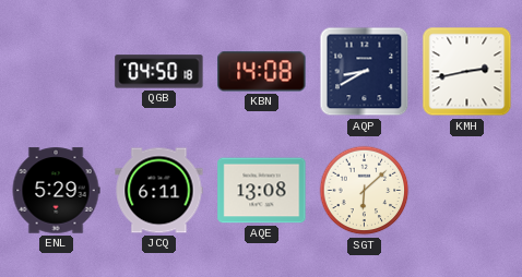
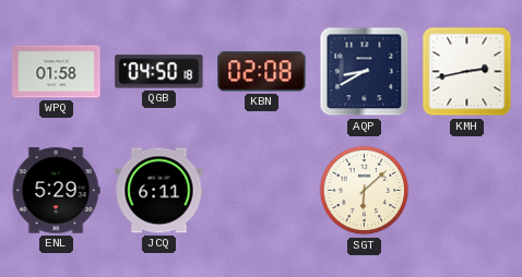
WPQ: none -> 01:58 (57, 72)
KBN: 14:08 -> 02:08 (262, 72)
AQE: 13:08 -> none (262, 191)
